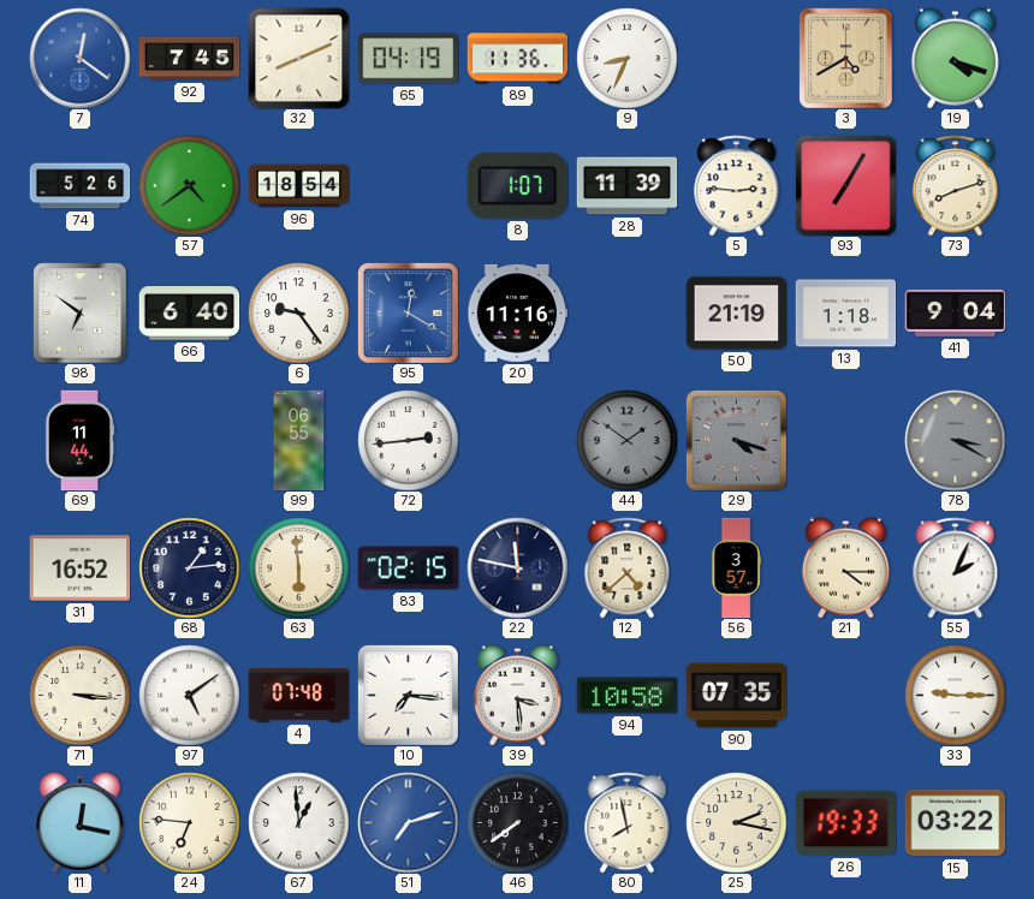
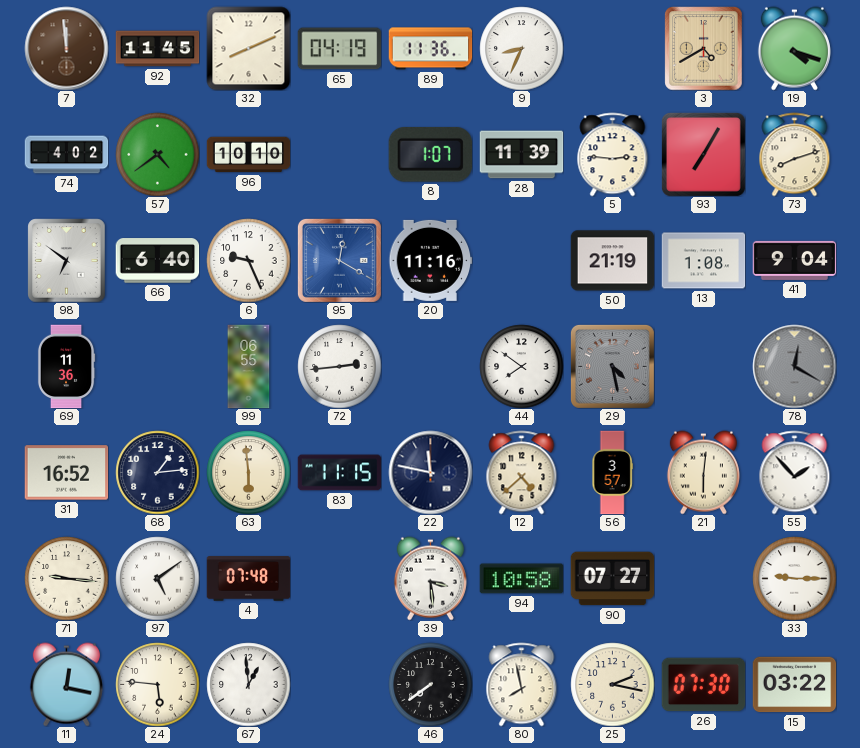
7: 12:21 -> 11:59 (66, 48)
7 dial: blue -> brown (66, 48)
92: 7:45 -> 11:45 (157, 49)
74: 5:26 -> 4:02 (66, 155)
96: 18:54 -> 10:10 (248, 155)
6: 9:24 -> 9:26 (248, 260)
13: 1:18 -> 1:08 (703, 261)
69: 11:44 -> 11:36 (66, 366)
44: 1:51 -> 7:51 (521, 366)
44 dial: grey -> white (521, 366)
29: 4:18 -> 4:28 (612, 366)
78: 3:20 -> 12:20 (794, 366)
83: 02:15 -> 11:15 (339, 473)
21: 4:15 -> 6:01 (703, 472)
55: 2:04 -> 1:53 (795, 472)
71: 3:16 -> 9:16 (66, 578)
10: 7:16 -> none (408, 695)
90: 07:35 -> 07:27 (612, 579)
24: 6:46 -> 5:46 (157, 684)
51: 7:12 -> none (408, 822)
26: 19:33 -> 07:30 (703, 685)
